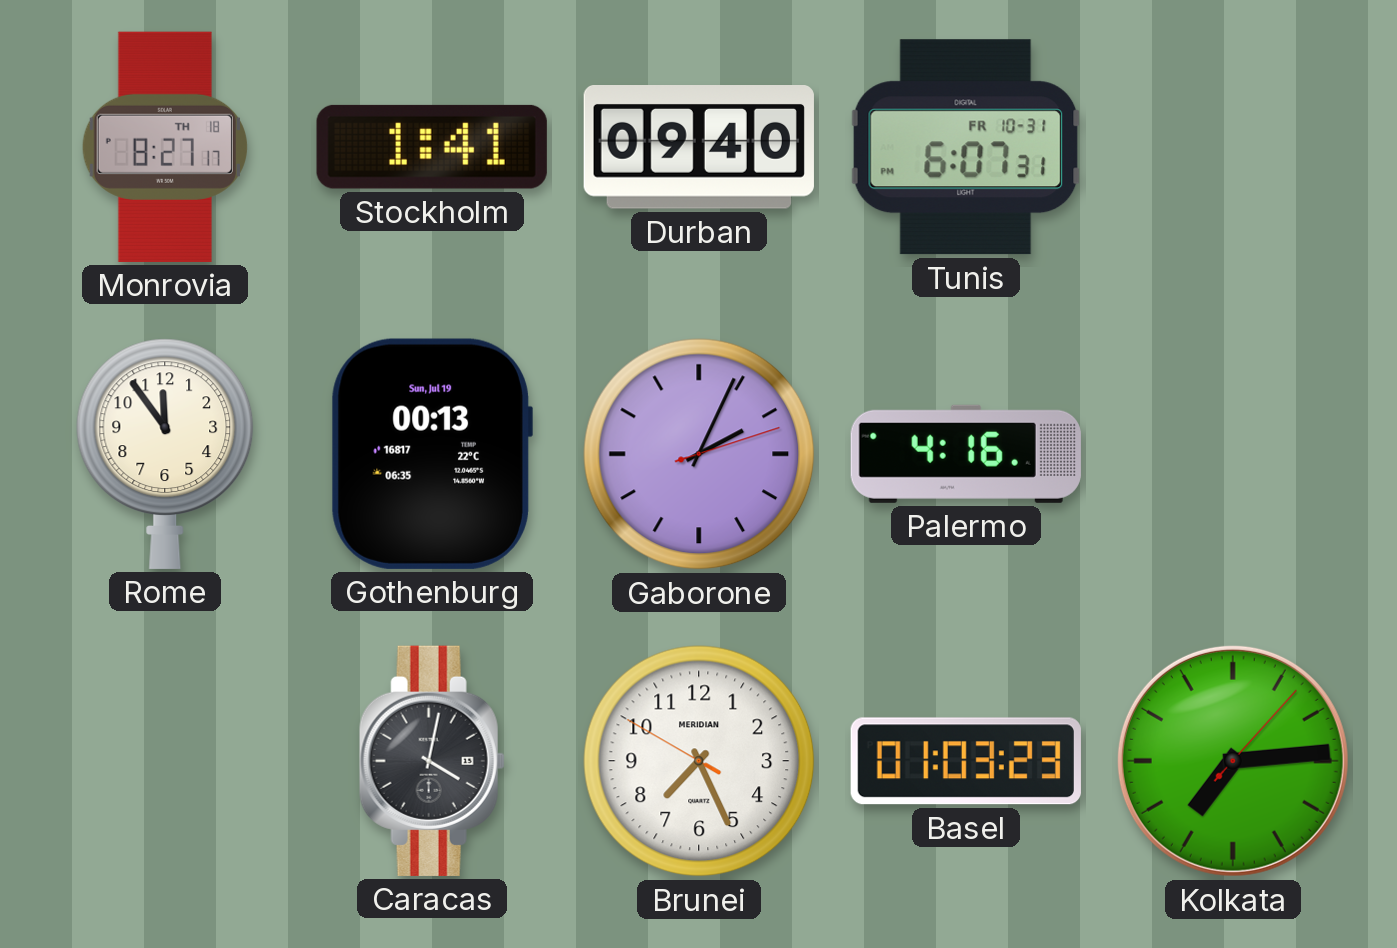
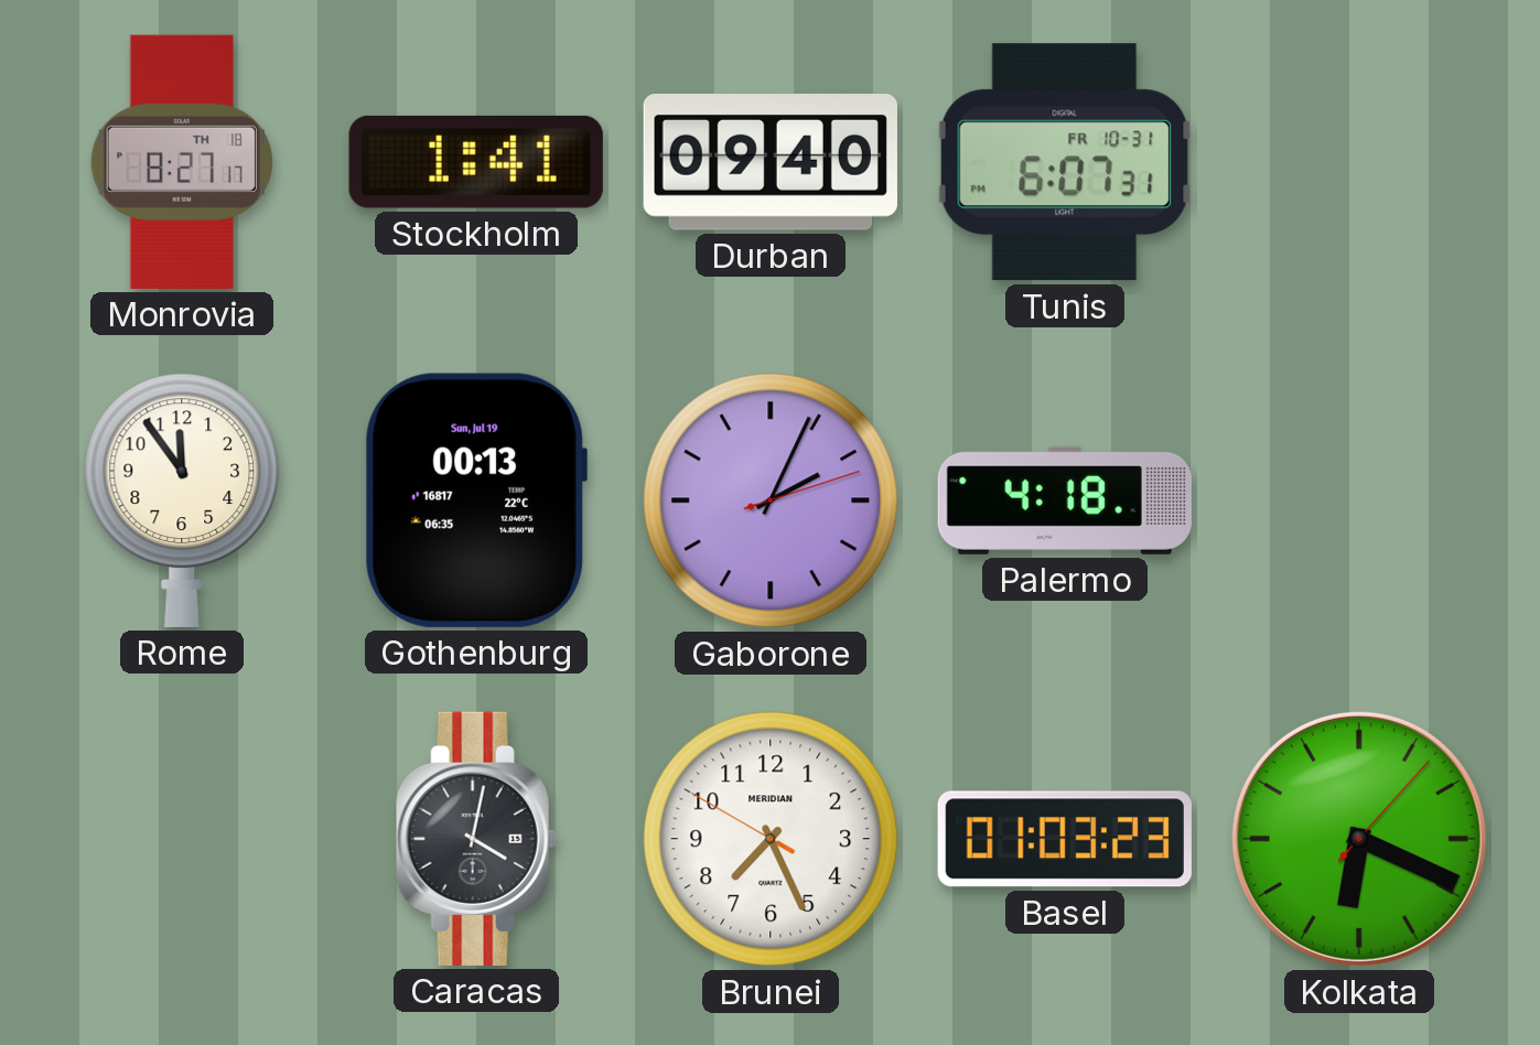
Palermo: 4:16 -> 4:18 (1065, 500)
Kolkata: 7:14 -> 6:19 (1359, 839)
